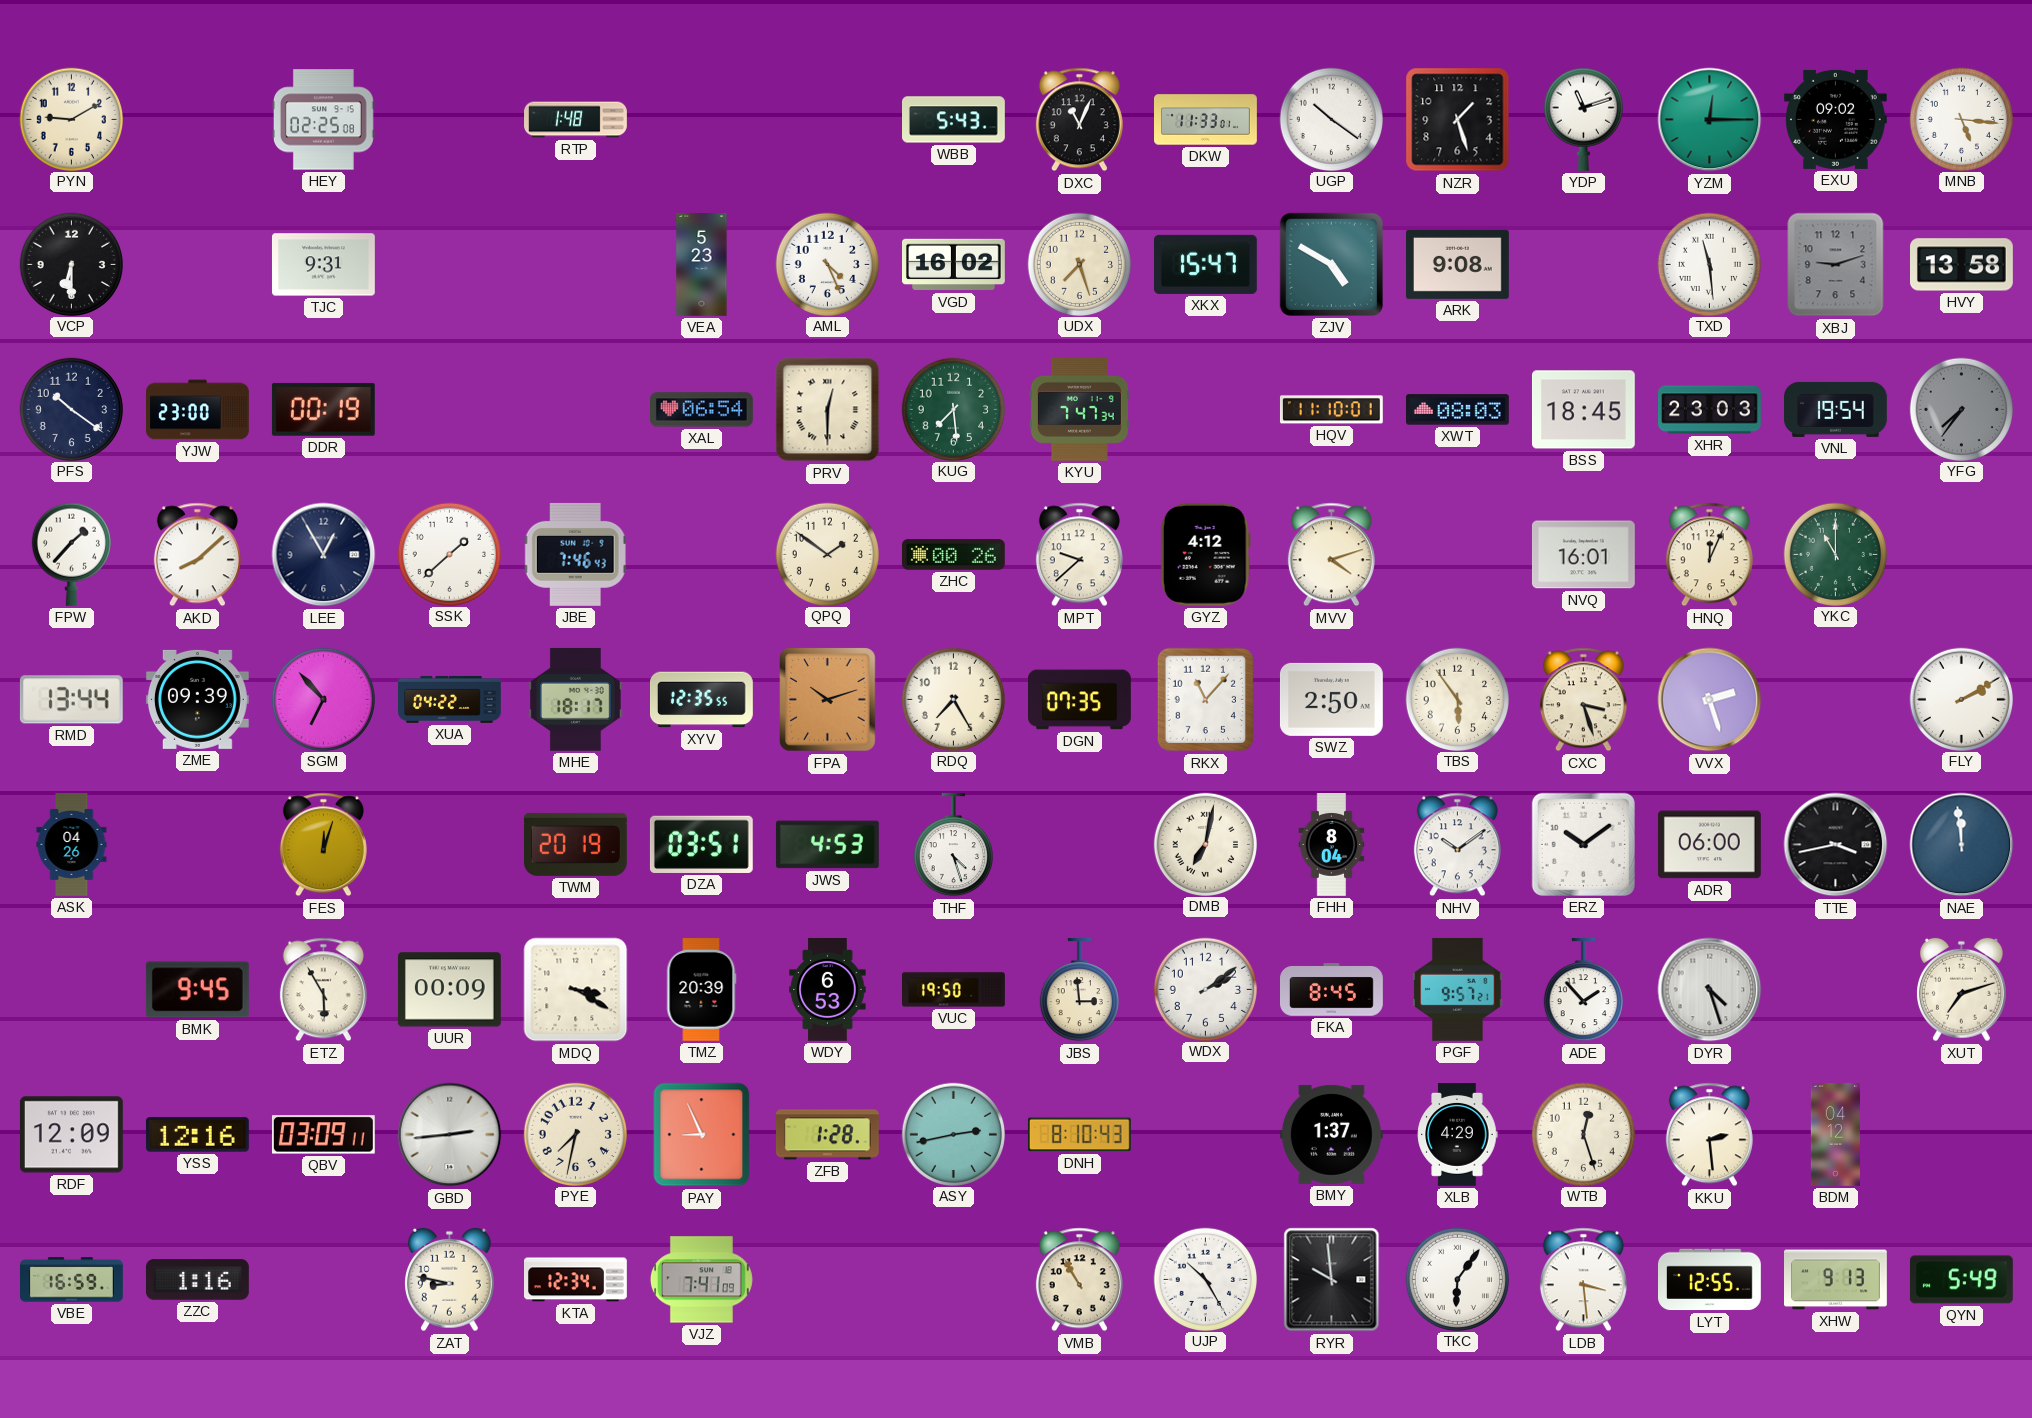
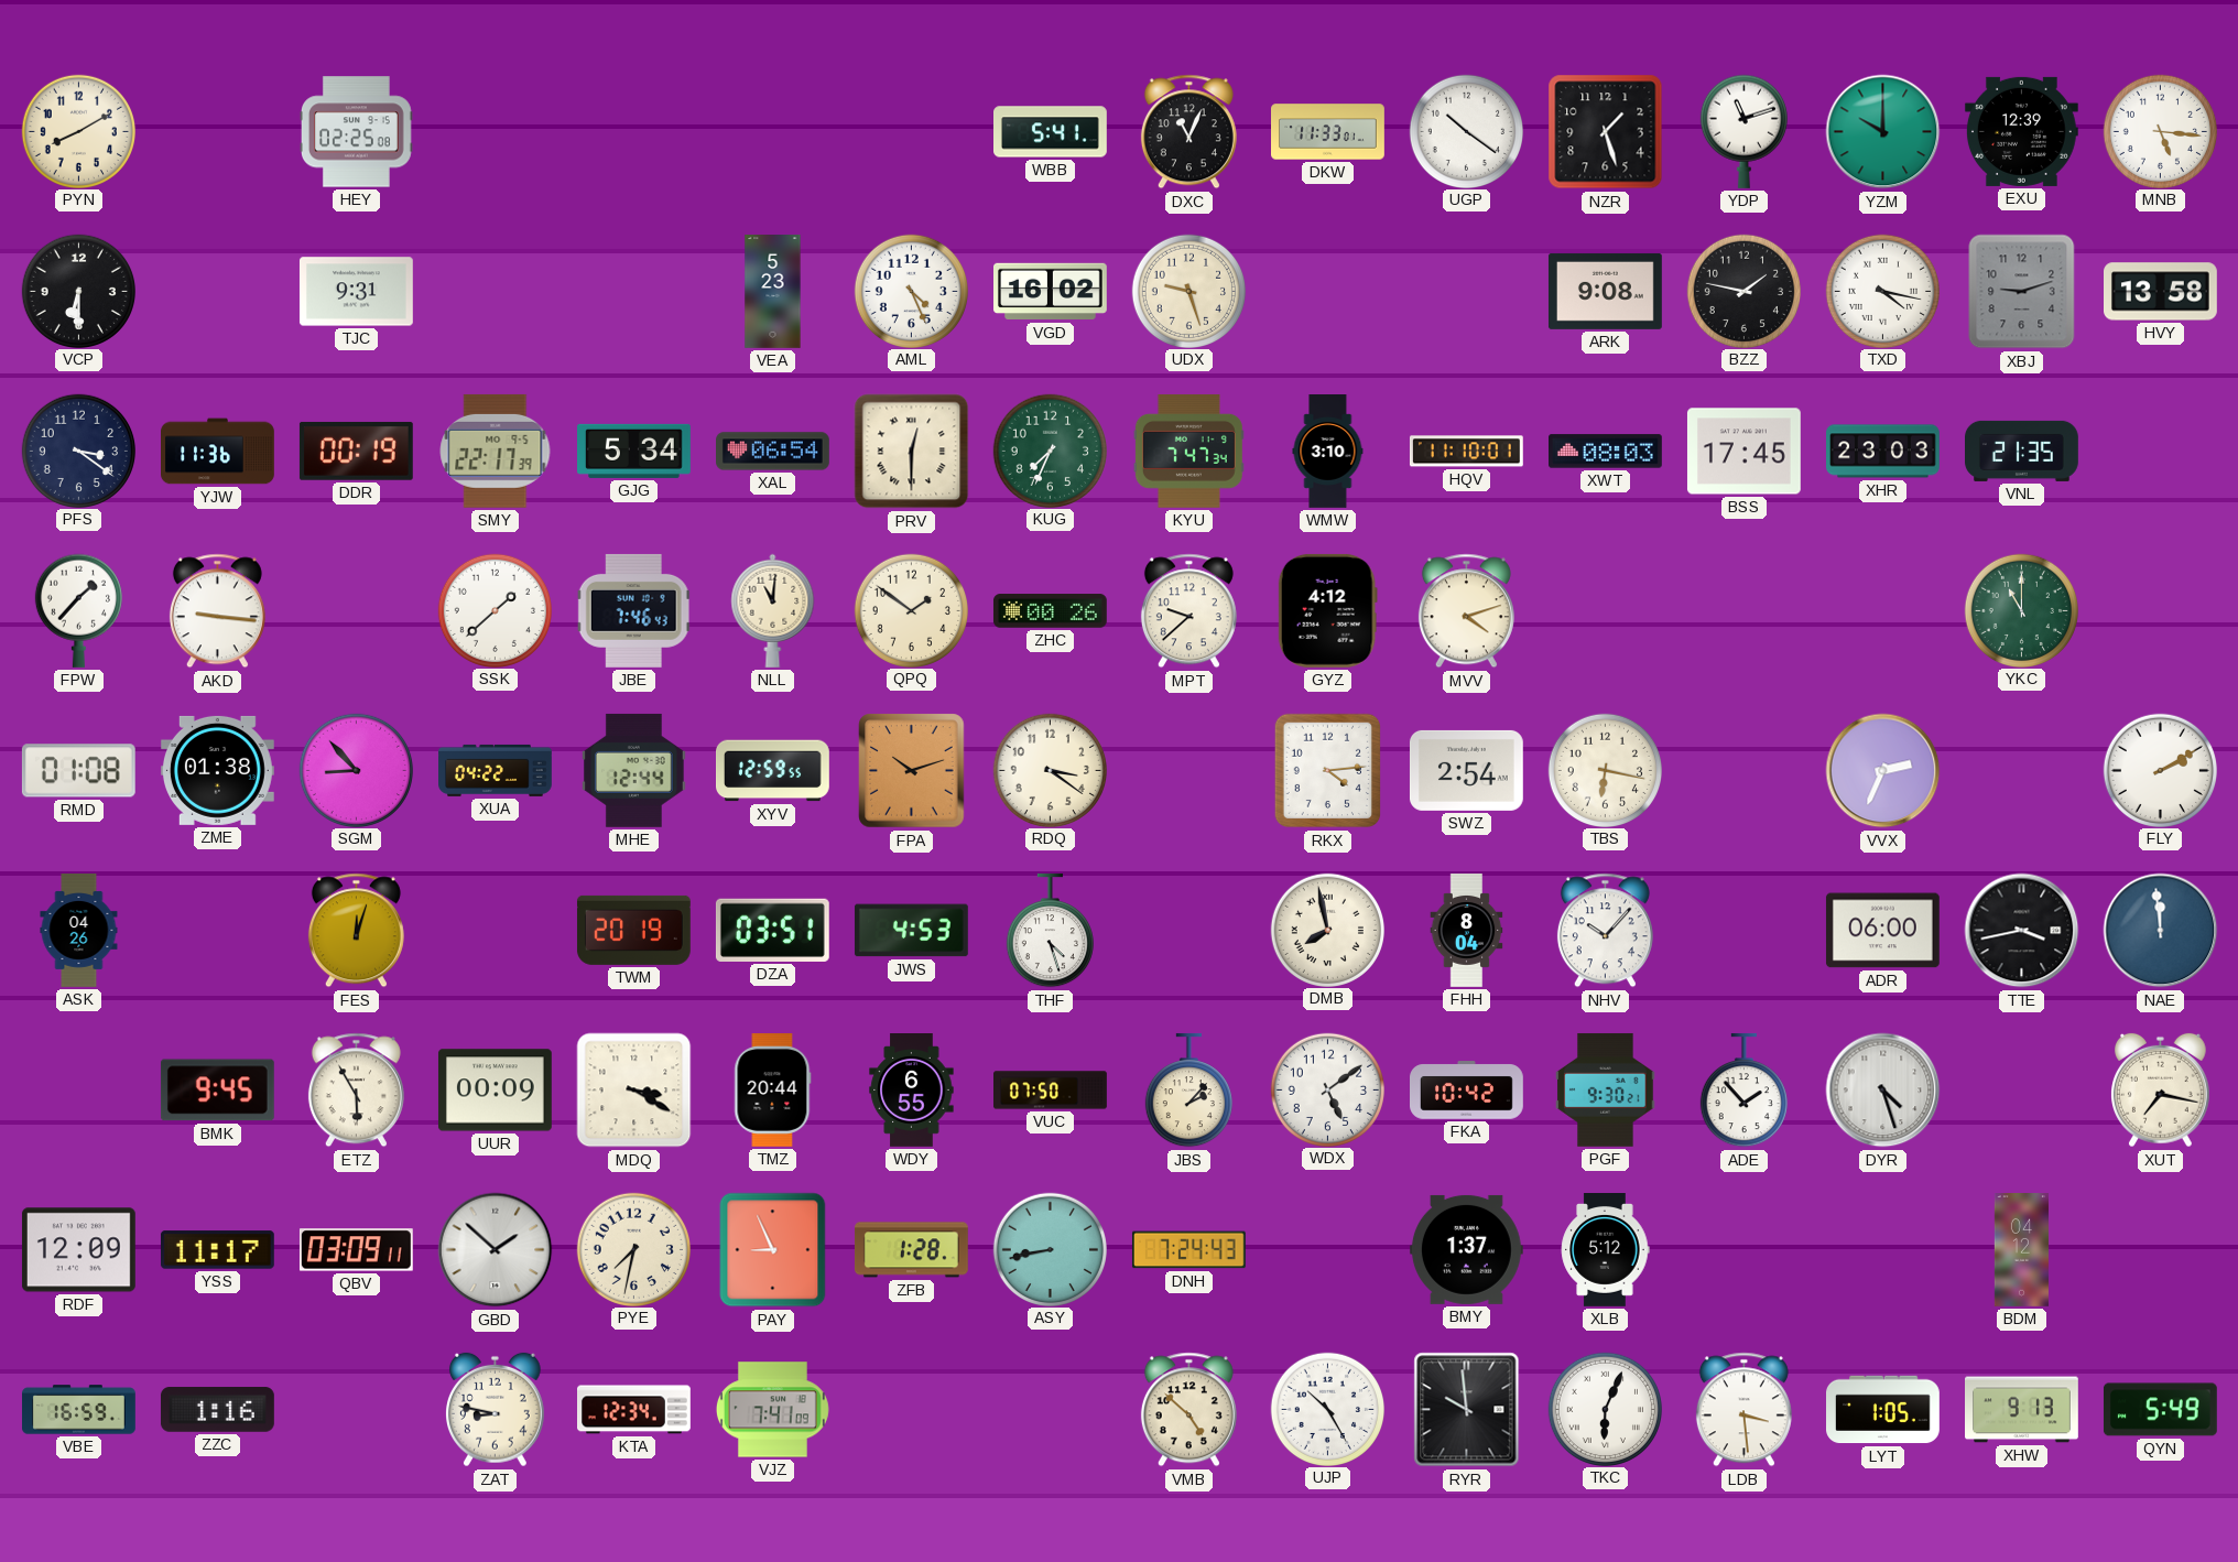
PYN: 9:10 -> 8:10 (78, 131)
RTP: 1:48 -> none (576, 120)
WBB: 5:43 -> 5:41 (1051, 132)
YZM: 12:15 -> 10:00 (1883, 132)
EXU: 09:02 -> 12:39 (2021, 131)
UDX: 7:27 -> 9:27 (1188, 291)
XKX: 15:47 -> none (1205, 264)
ZJV: 4:50 -> none (1331, 264)
BZZ: none -> 1:47 (1743, 291)
TXD: 11:29 -> 4:17 (1882, 291)
PFS: 10:21 -> 3:21 (78, 451)
YJW: 23:00 -> 11:36 (218, 452)
SMY: none -> 22:17 (496, 451)
GJG: none -> 5:34 (634, 451)
KUG: 7:29 -> 7:34 (1050, 451)
WMW: none -> 3:10 (1328, 452)
BSS: 18:45 -> 17:45 (1743, 452)
VNL: 19:54 -> 21:35 (2022, 451)
YFG: 7:36 -> none (1961, 409)
AKD: 8:08 -> 9:16 (217, 611)
LEE: 12:55 -> none (324, 555)
NLL: none -> 11:01 (773, 610)
NVQ: 16:01 -> none (1583, 555)
HNQ: 12:04 -> none (1709, 555)
RMD: 13:44 -> 01:08 (78, 771)
ZME: 09:39 -> 01:38 (217, 770)
SGM: 6:53 -> 8:53 (356, 770)
MHE: 18:17 -> 12:44 (633, 770)
XYV: 12:35 -> 12:59 (773, 771)
RDQ: 7:25 -> 3:21 (1050, 770)
DGN: 07:35 -> none (1080, 700)
RKX: 11:07 -> 4:14 (1327, 771)
SWZ: 2:50 -> 2:54 (1466, 770)
TBS: 5:54 -> 6:17 (1605, 770)
CXC: 3:27 -> none (1583, 700)
VVX: 2:27 -> 2:34 (1883, 771)
DMB: 7:02 -> 7:58 (1327, 930)
NHV: 10:09 -> 10:07 (1605, 931)
ERZ: 10:09 -> none (1583, 844)
TMZ: 20:39 -> 20:44 (773, 1091)
WDY: 6:53 -> 6:55 (912, 1091)
VUC: 19:50 -> 07:50 (1051, 1091)
JBS: 2:59 -> 2:07 (1188, 1091)
WDX: 2:09 -> 5:09 (1327, 1089)
FKA: 8:45 -> 10:42 (1467, 1091)
PGF: 9:57 -> 9:30 (1606, 1089)
XUT: 7:12 -> 7:17 (2161, 1091)
YSS: 12:16 -> 11:17 (217, 1250)
GBD: 2:44 -> 1:52 (496, 1250)
ASY: 2:43 -> 8:43 (1050, 1249)
DNH: 8:10 -> 7:24 (1188, 1250)
XLB: 4:29 -> 5:12 (1605, 1250)
WTB: 12:27 -> none (1583, 1134)
KKU: 2:29 -> none (1709, 1135)
VMB: 10:55 -> 4:52 (1188, 1410)
TKC: 6:06 -> 6:04 (1605, 1409)
LYT: 12:55 -> 1:05 (1883, 1410)
